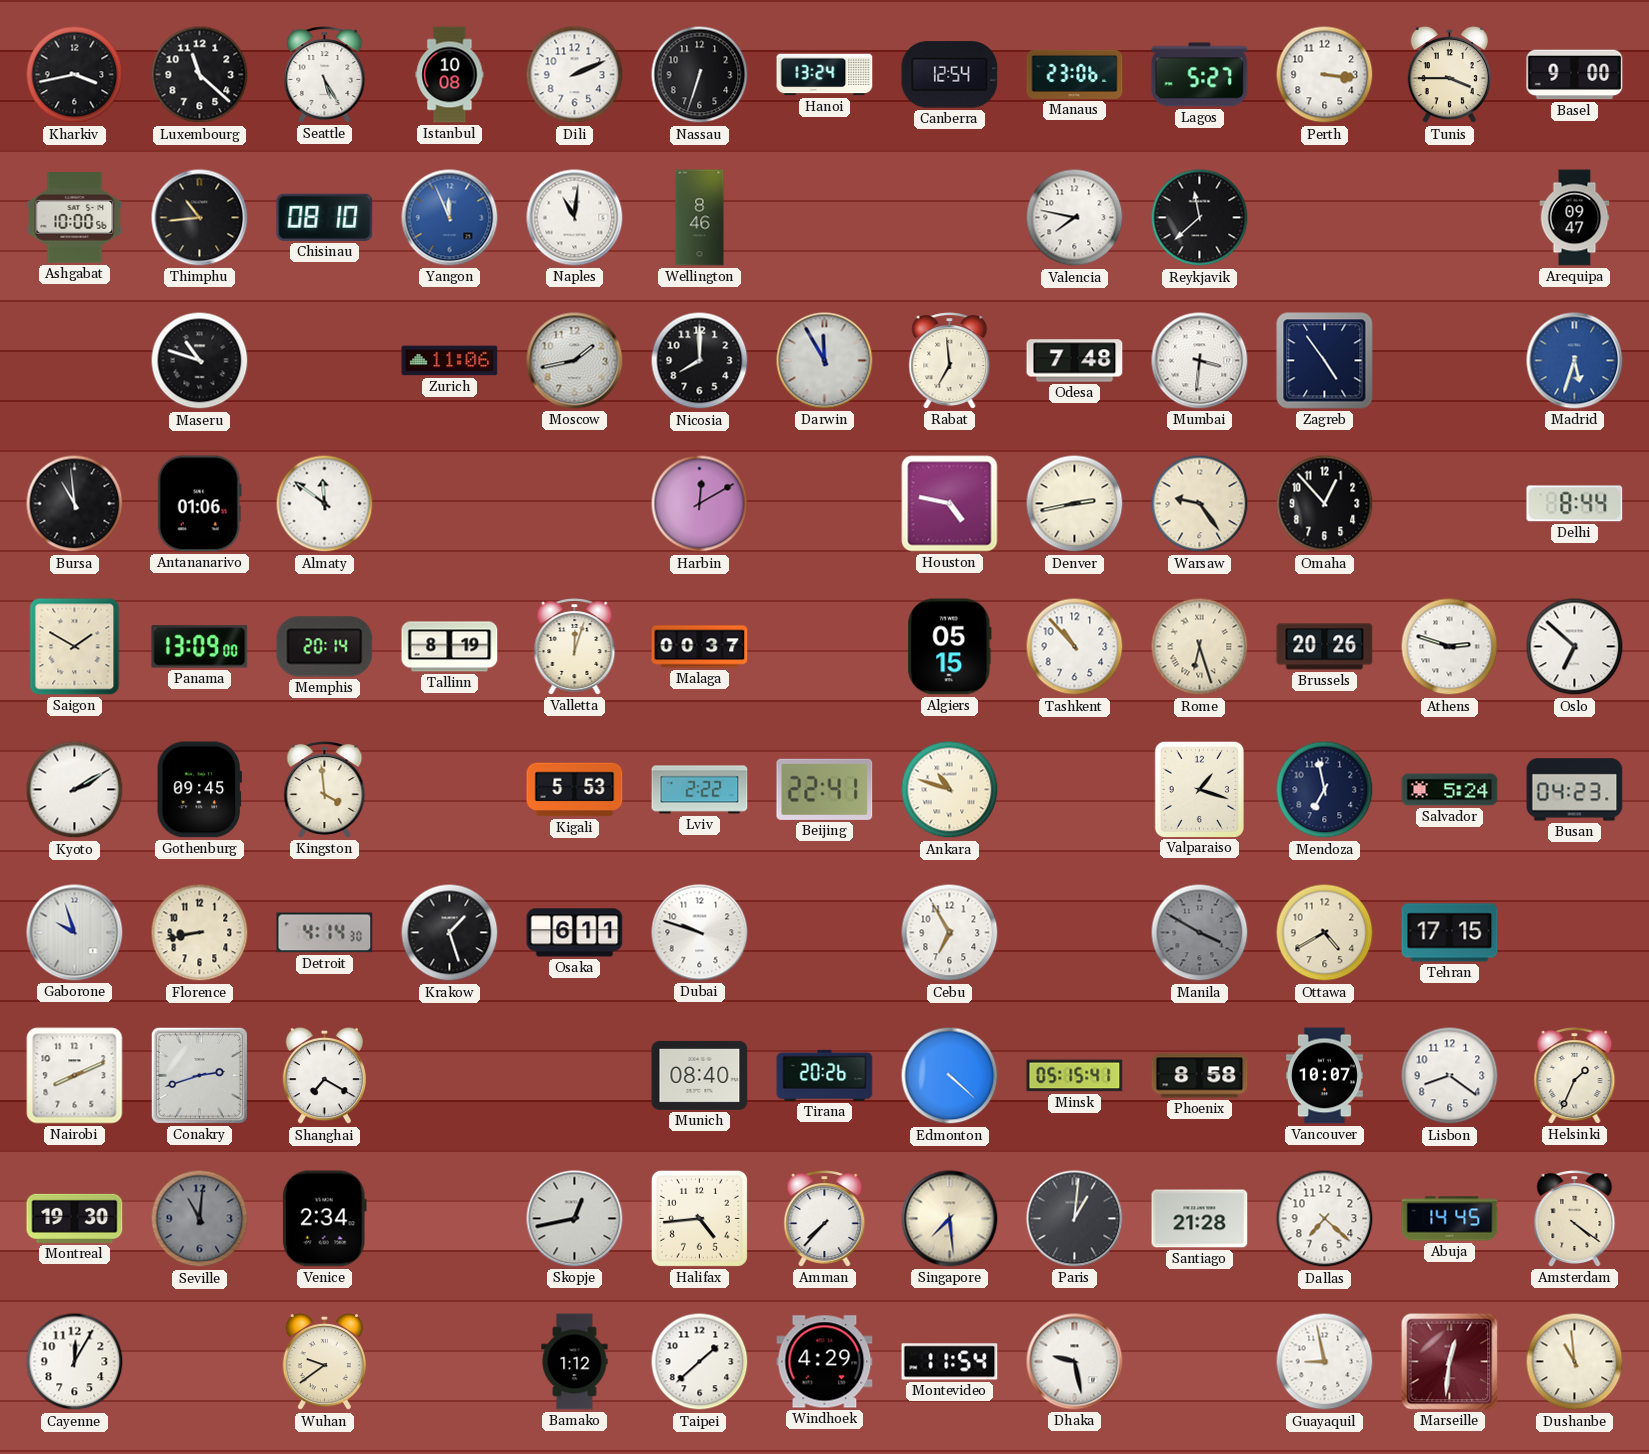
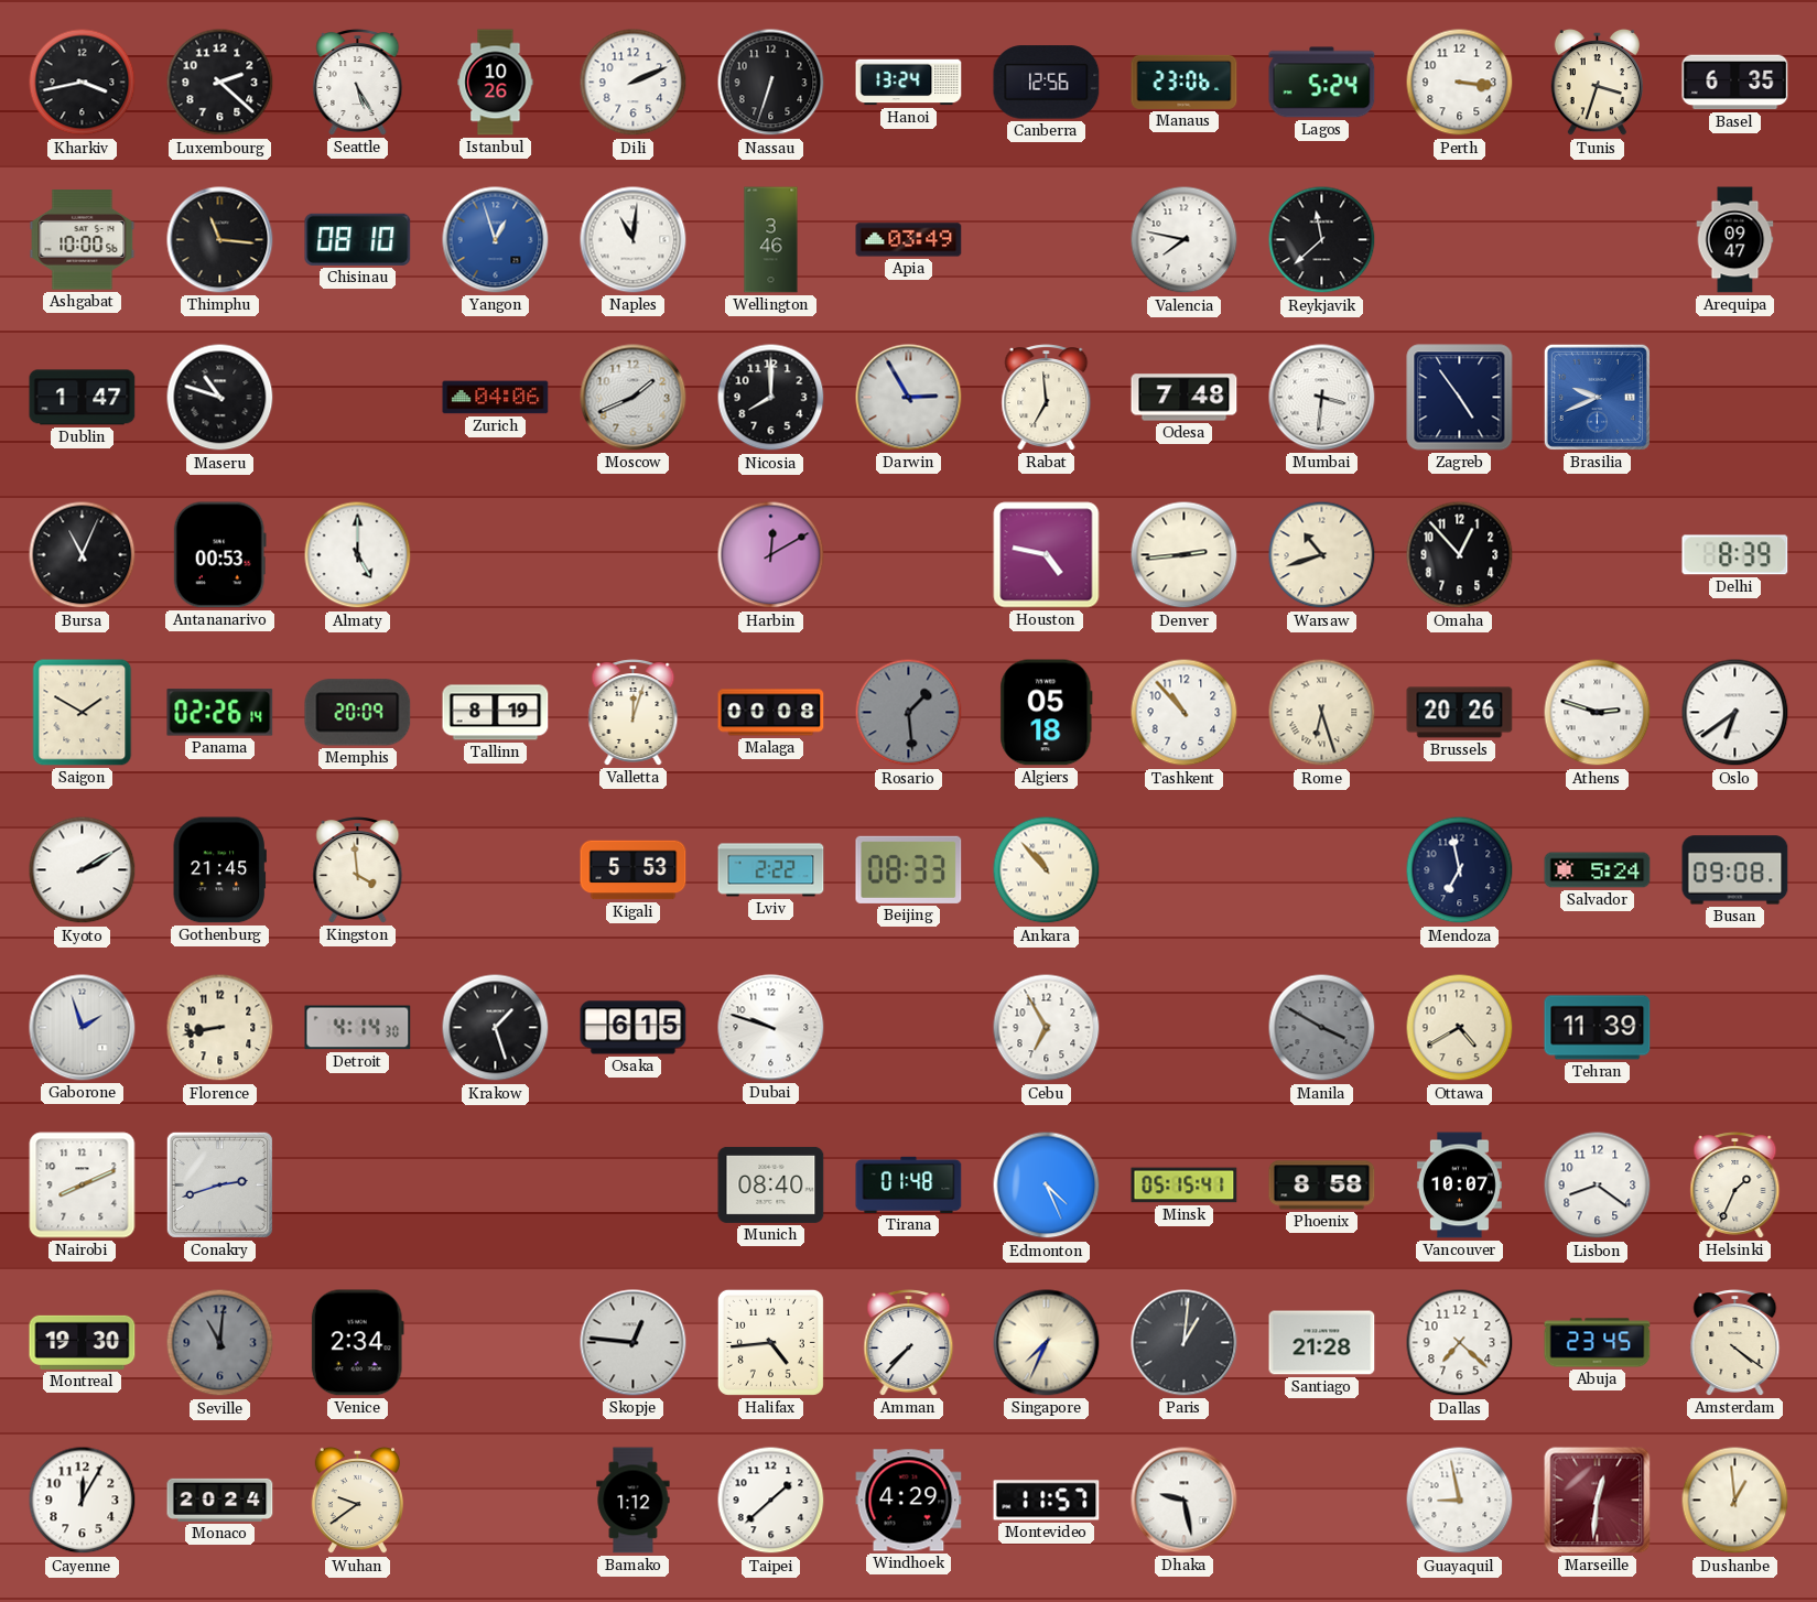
Luxembourg: 11:22 -> 2:22 (220, 83)
Istanbul: 10:08 -> 10:26 (496, 83)
Canberra: 12:54 -> 12:56 (1047, 83)
Lagos: 5:27 -> 5:24 (1322, 83)
Tunis: 3:45 -> 3:33 (1597, 83)
Basel: 9:00 -> 6:35 (1735, 83)
Thimphu: 10:44 -> 11:16 (220, 240)
Yangon: 11:56 -> 12:57 (496, 240)
Wellington: 8:46 -> 3:46 (771, 240)
Apia: none -> 03:49 (909, 240)
Dublin: none -> 1:47 (83, 398)
Zurich: 11:06 -> 04:06 (496, 398)
Moscow: 1:43 -> 1:41 (634, 398)
Darwin: 11:55 -> 2:55 (909, 398)
Brasilia: none -> 9:41 (1597, 397)
Madrid: 5:33 -> none (1575, 361)
Bursa: 10:59 -> 11:04 (83, 555)
Antananarivo: 01:06 -> 00:53 (219, 555)
Almaty: 11:51 -> 5:00 (358, 555)
Denver: 2:43 -> 2:44 (1185, 555)
Warsaw: 9:24 -> 10:42 (1322, 555)
Delhi: 8:44 -> 8:39 (1735, 555)
Panama: 13:09 -> 02:26 (220, 713)
Memphis: 20:14 -> 20:09 (358, 713)
Malaga: 00:37 -> 00:08 (771, 713)
Rosario: none -> 1:29 (909, 713)
Algiers: 05:15 -> 05:18 (1047, 713)
Oslo: 6:52 -> 6:39 (1735, 713)
Gothenburg: 09:45 -> 21:45 (219, 870)
Beijing: 22:41 -> 08:33 (909, 869)
Ankara: 10:48 -> 10:53 (1047, 870)
Valparaiso: 1:18 -> none (1199, 789)
Busan: 04:23 -> 09:08 (1735, 870)
Gaborone: 9:57 -> 1:57 (83, 1028)
Osaka: 6:11 -> 6:15 (634, 1028)
Tehran: 17:15 -> 11:39 (1598, 1028)
Shanghai: 7:20 -> none (324, 1076)
Tirana: 20:26 -> 01:48 (909, 1184)
Edmonton: 4:22 -> 4:26 (1047, 1186)
Skopje: 12:43 -> 12:46 (634, 1343)
Singapore: 7:29 -> 7:34 (1047, 1343)
Abuja: 14:45 -> 23:45 (1598, 1343)
Monaco: none -> 20:24 (220, 1500)
Montevideo: 11:54 -> 11:57 (1047, 1501)
Dushanbe: 10:59 -> 12:59 (1735, 1501)
